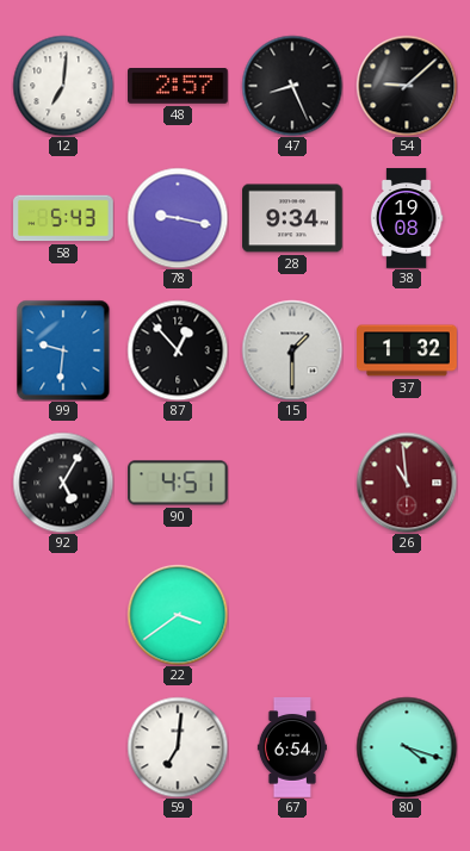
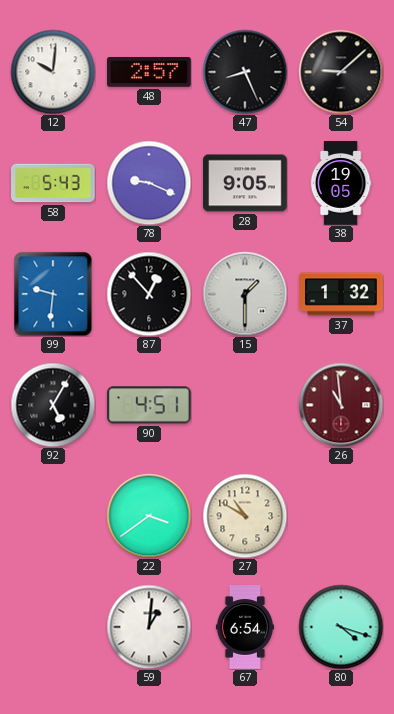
12: 7:01 -> 10:01 (53, 72)
78: 9:17 -> 9:19 (149, 183)
28: 9:34 -> 9:05 (245, 183)
38: 19:08 -> 19:05 (341, 183)
27: none -> 10:50 (245, 516)
59: 7:01 -> 1:01 (149, 627)
